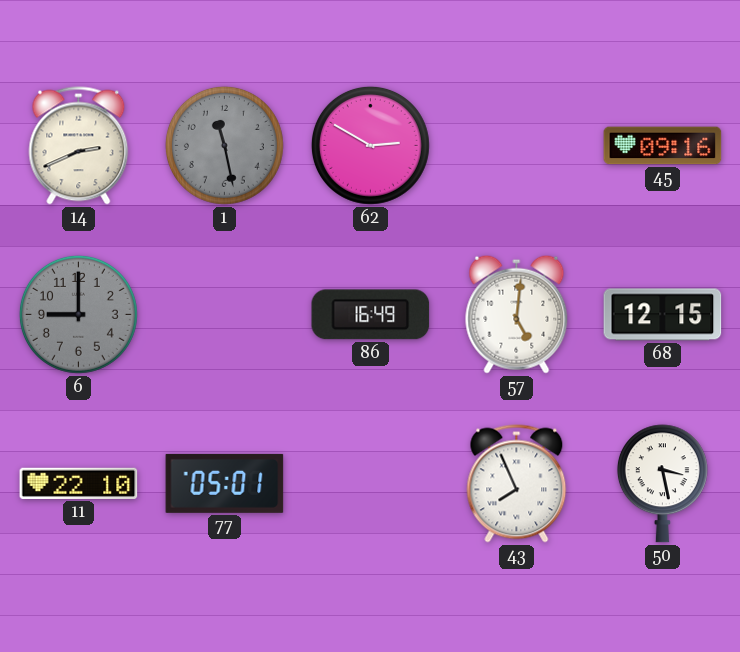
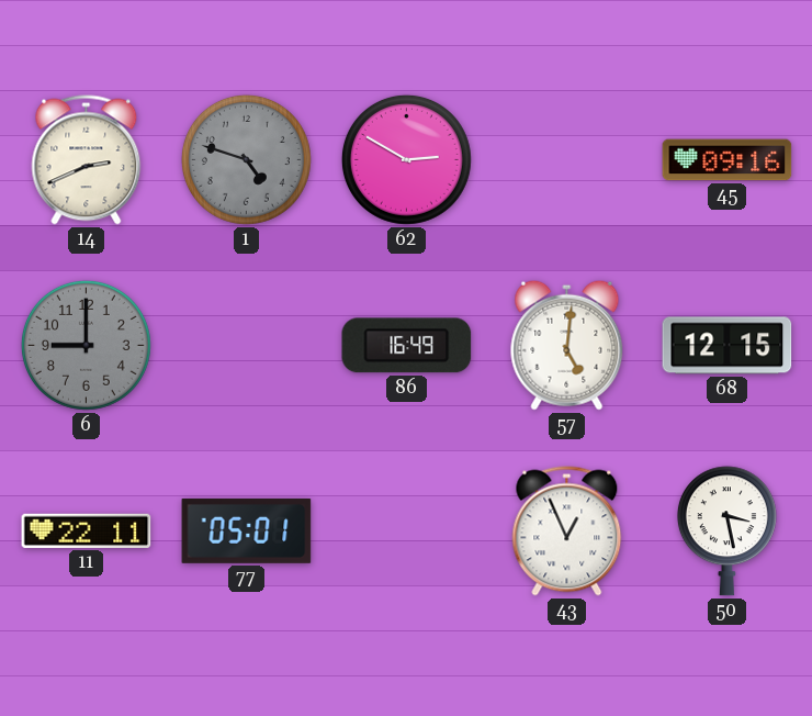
1: 11:28 -> 4:48 (246, 159)
11: 22:10 -> 22:11 (87, 530)
43: 7:56 -> 12:56 (567, 532)
